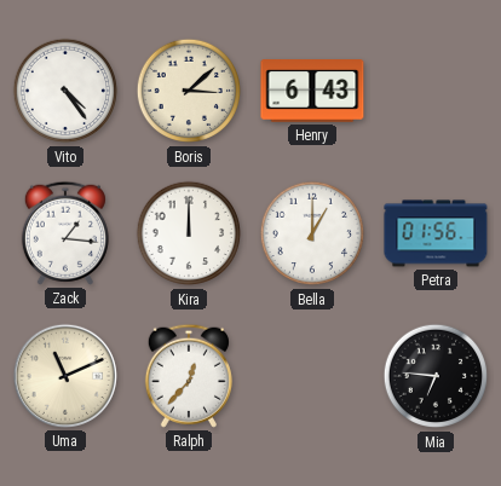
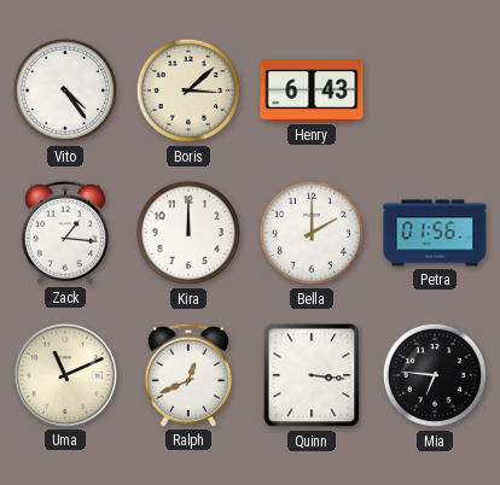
Bella: 1:00 -> 2:00 (312, 233)
Ralph: 12:37 -> 12:41 (188, 375)
Quinn: none -> 3:16 (312, 375)
